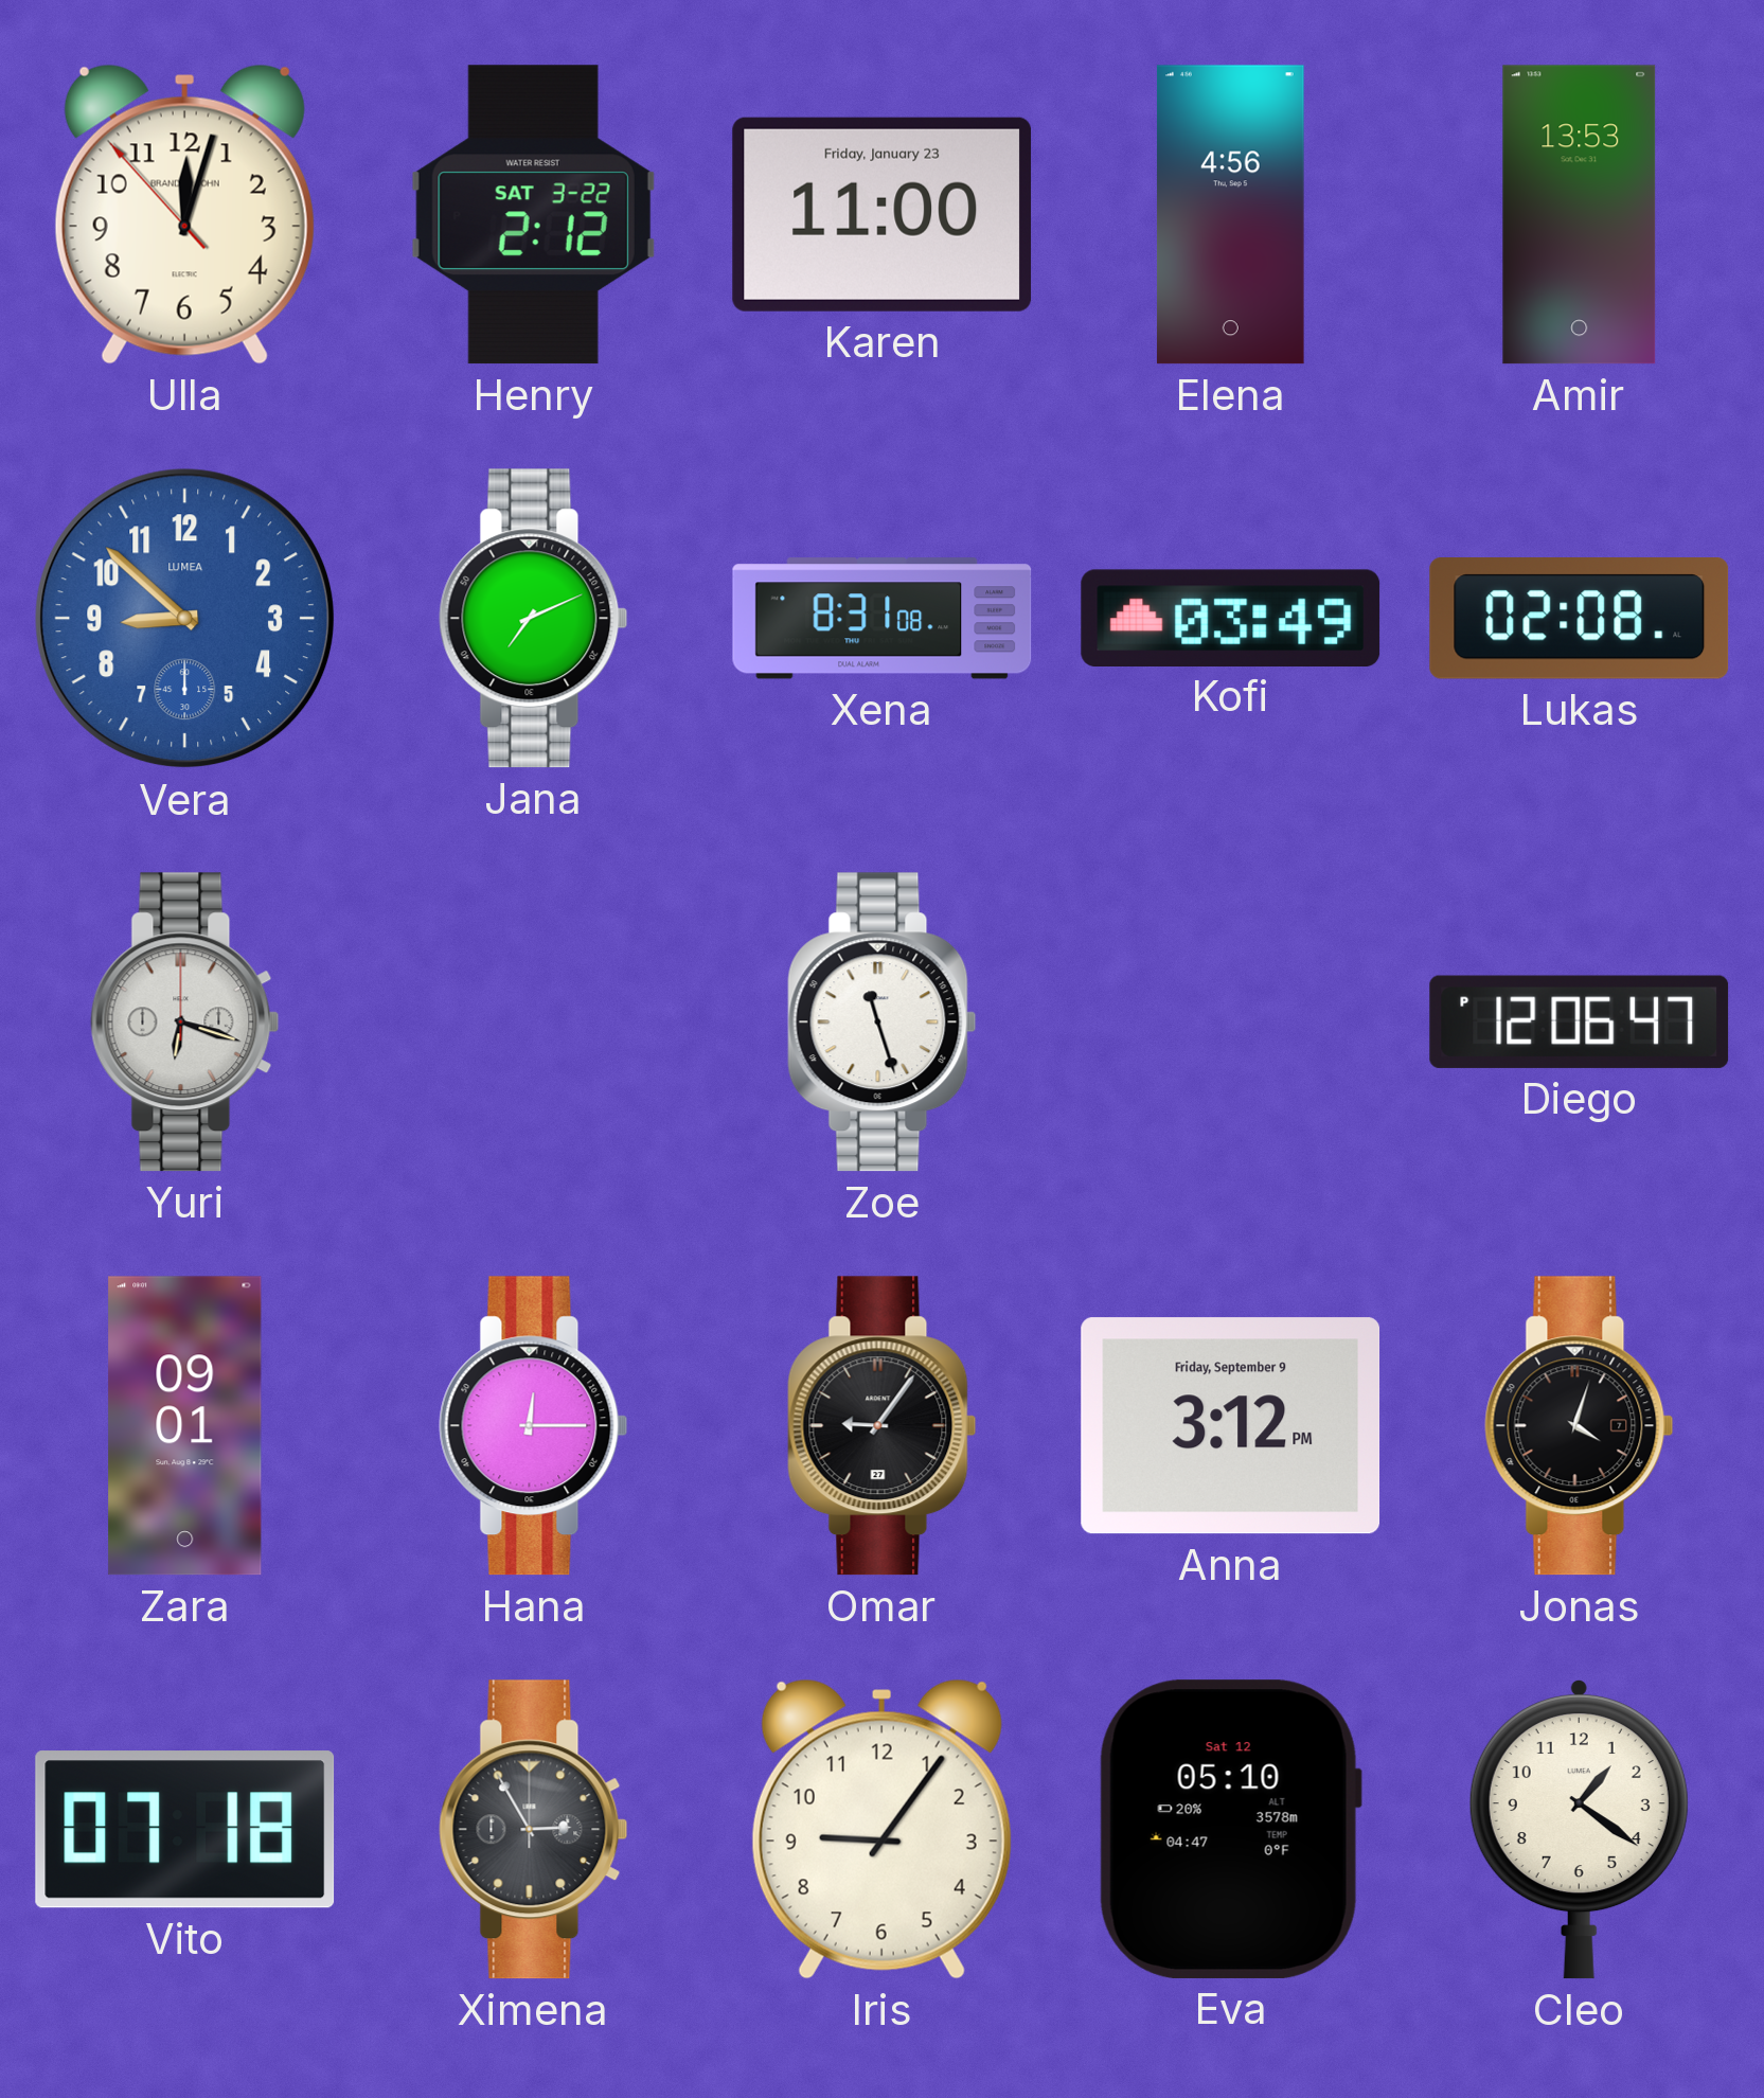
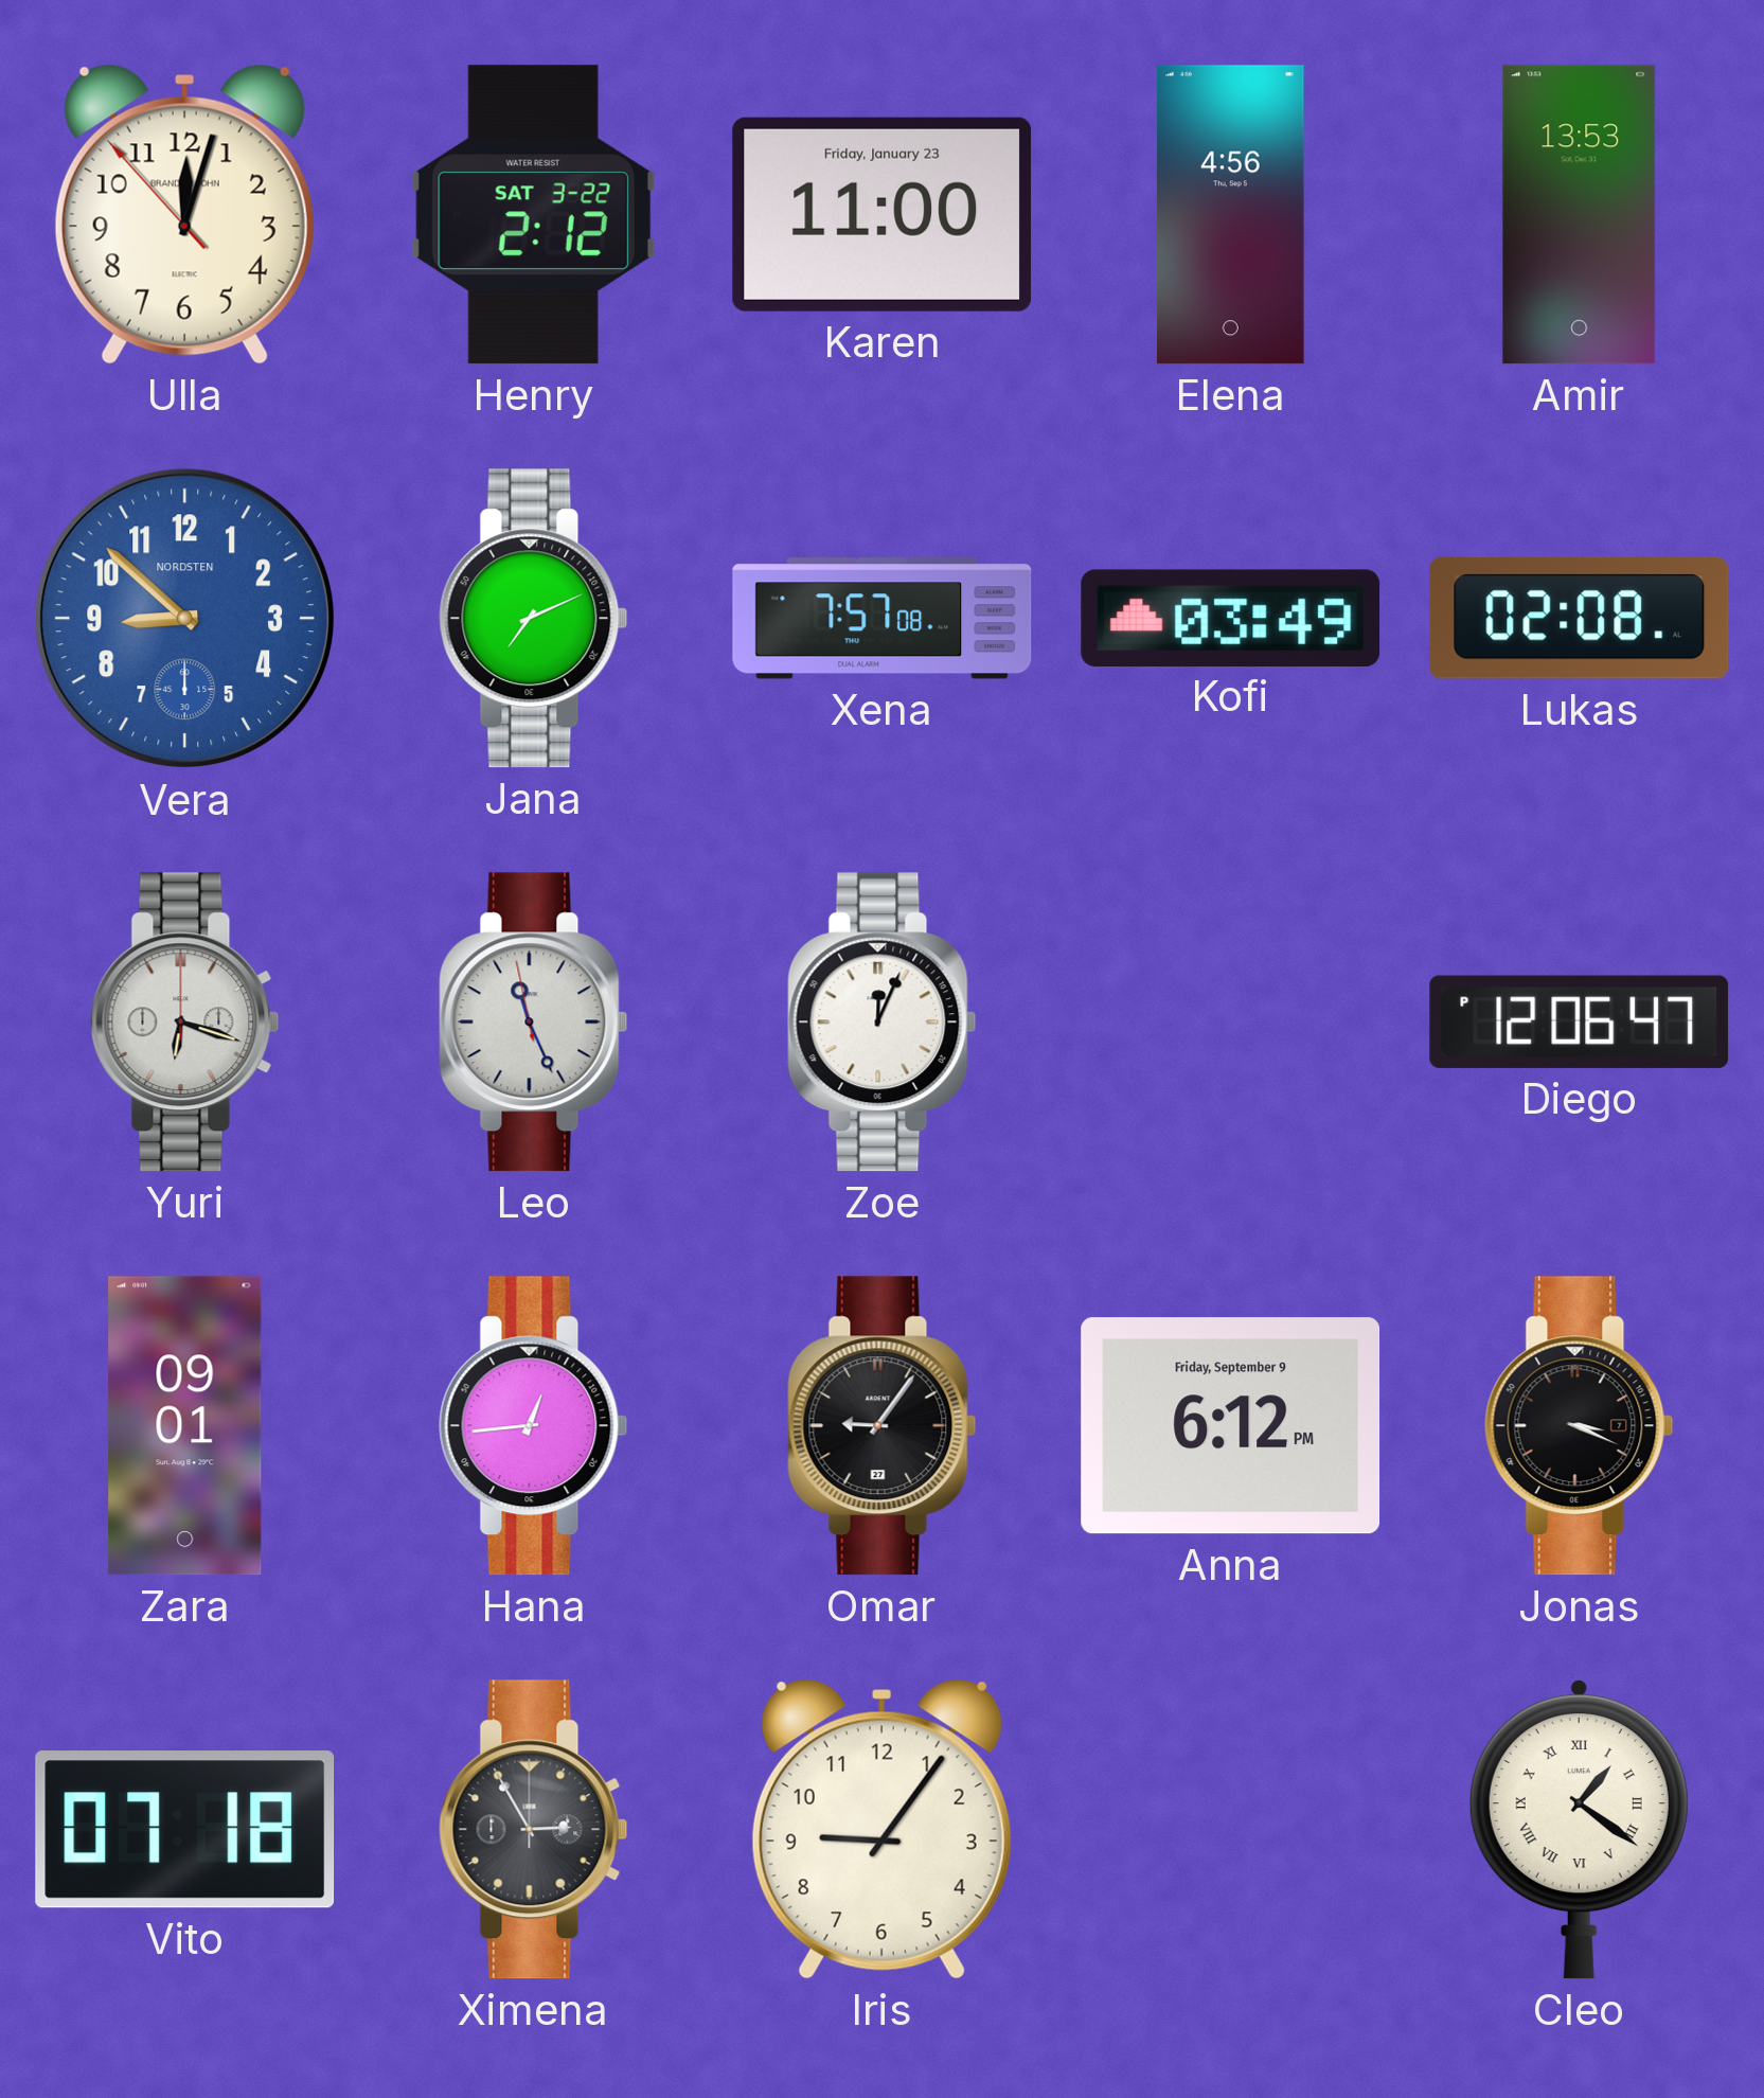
Vera brand: LUMEA -> NORDSTEN (185, 619)
Xena: 8:31 -> 7:57 (883, 619)
Leo: none -> 11:25 (534, 1023)
Zoe: 11:27 -> 12:04 (883, 1023)
Hana: 12:15 -> 12:44 (534, 1426)
Anna: 3:12 -> 6:12 (1231, 1426)
Jonas: 4:03 -> 3:19 (1580, 1426)
Eva: 05:10 -> none (1230, 1829)
Cleo numerals: Arabic -> Roman (1579, 1830)
